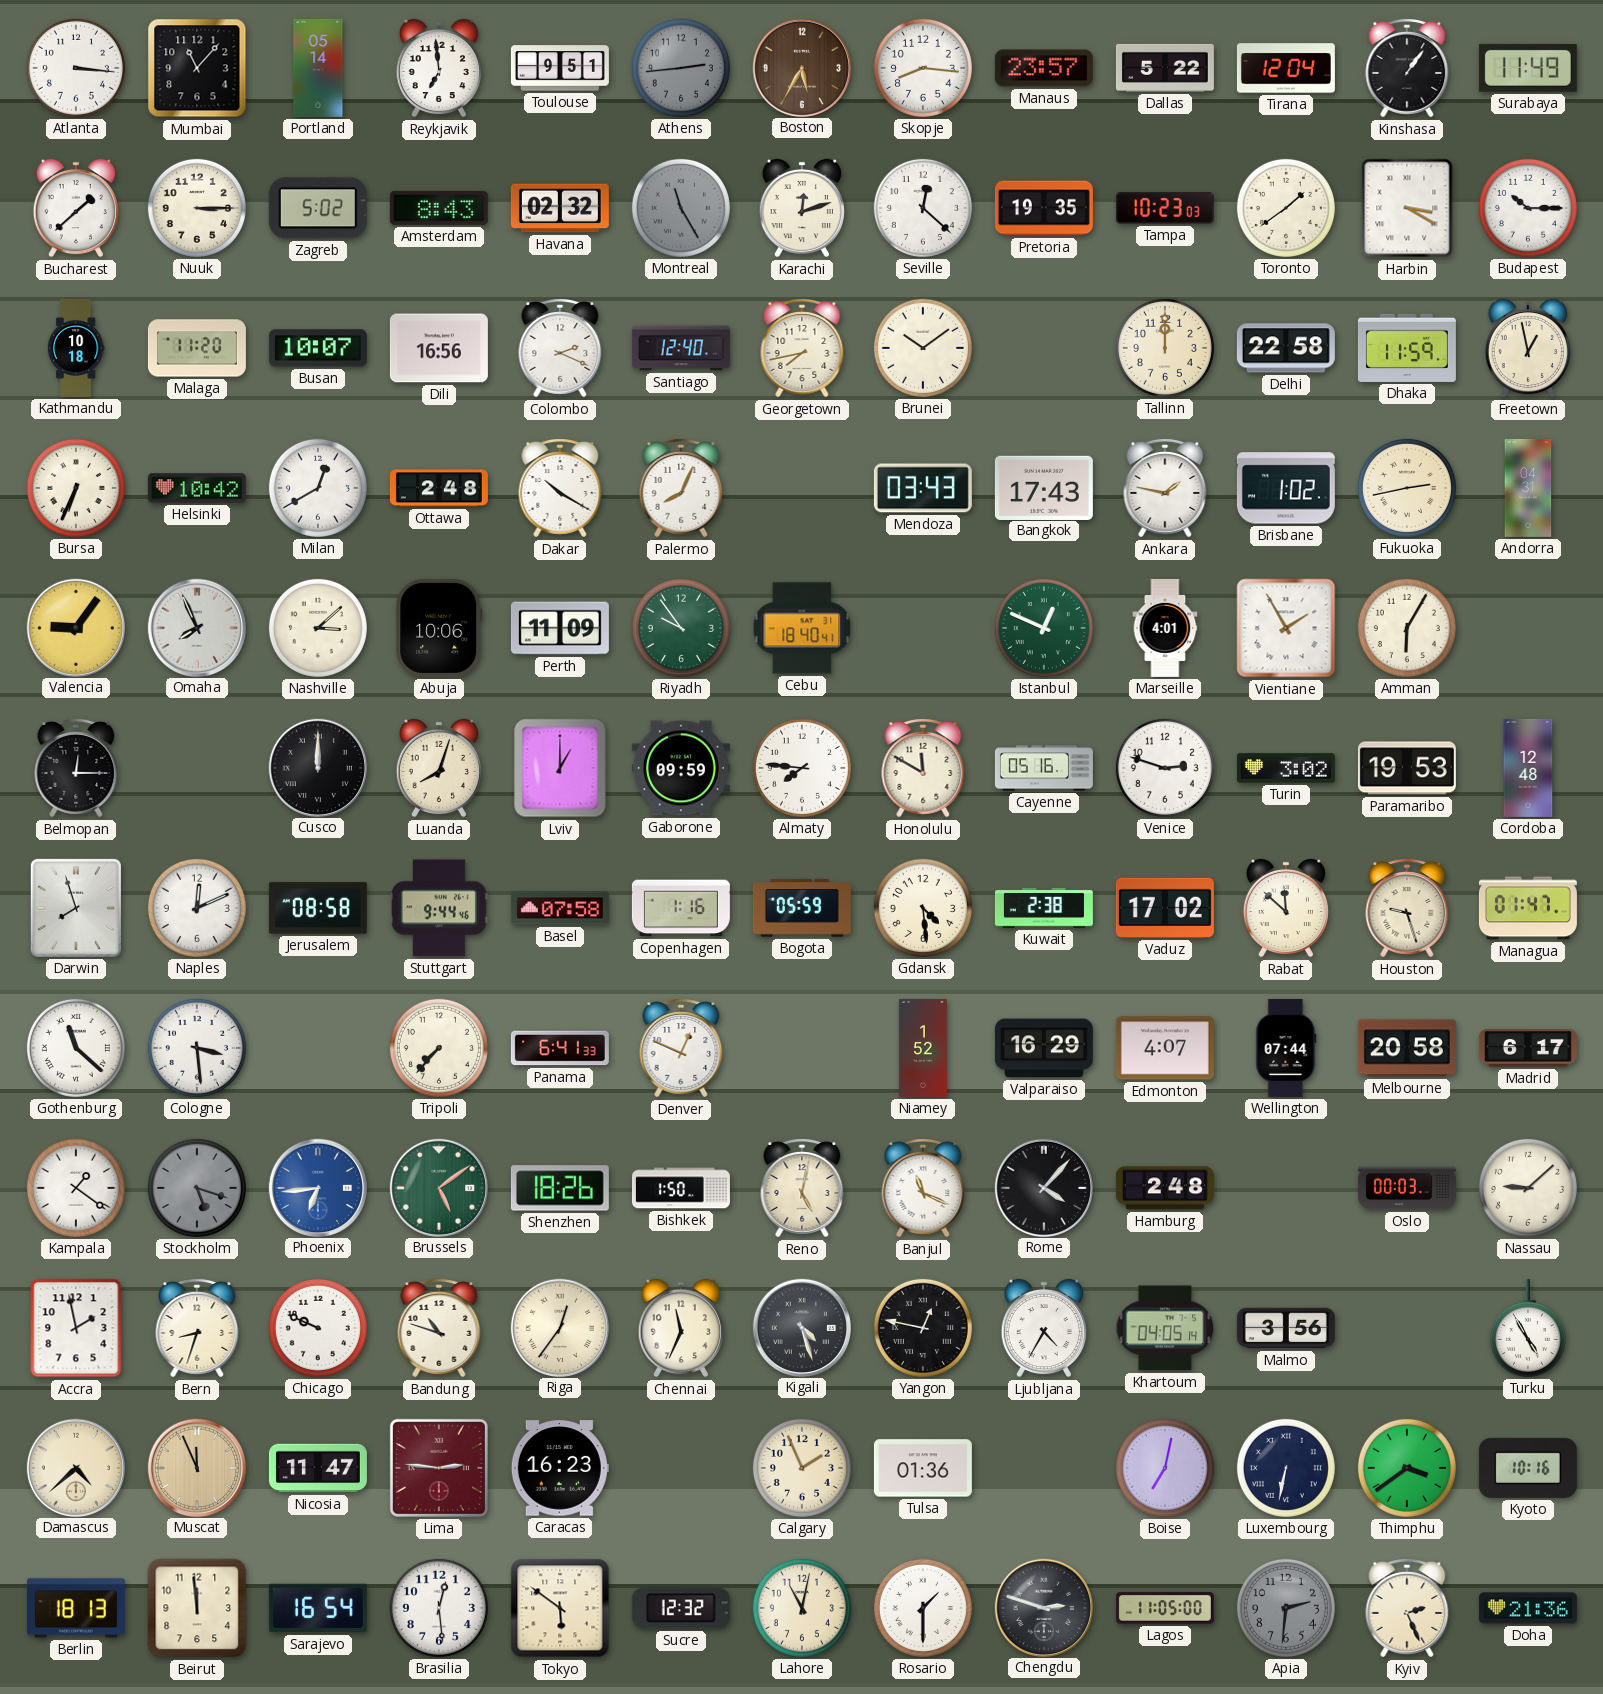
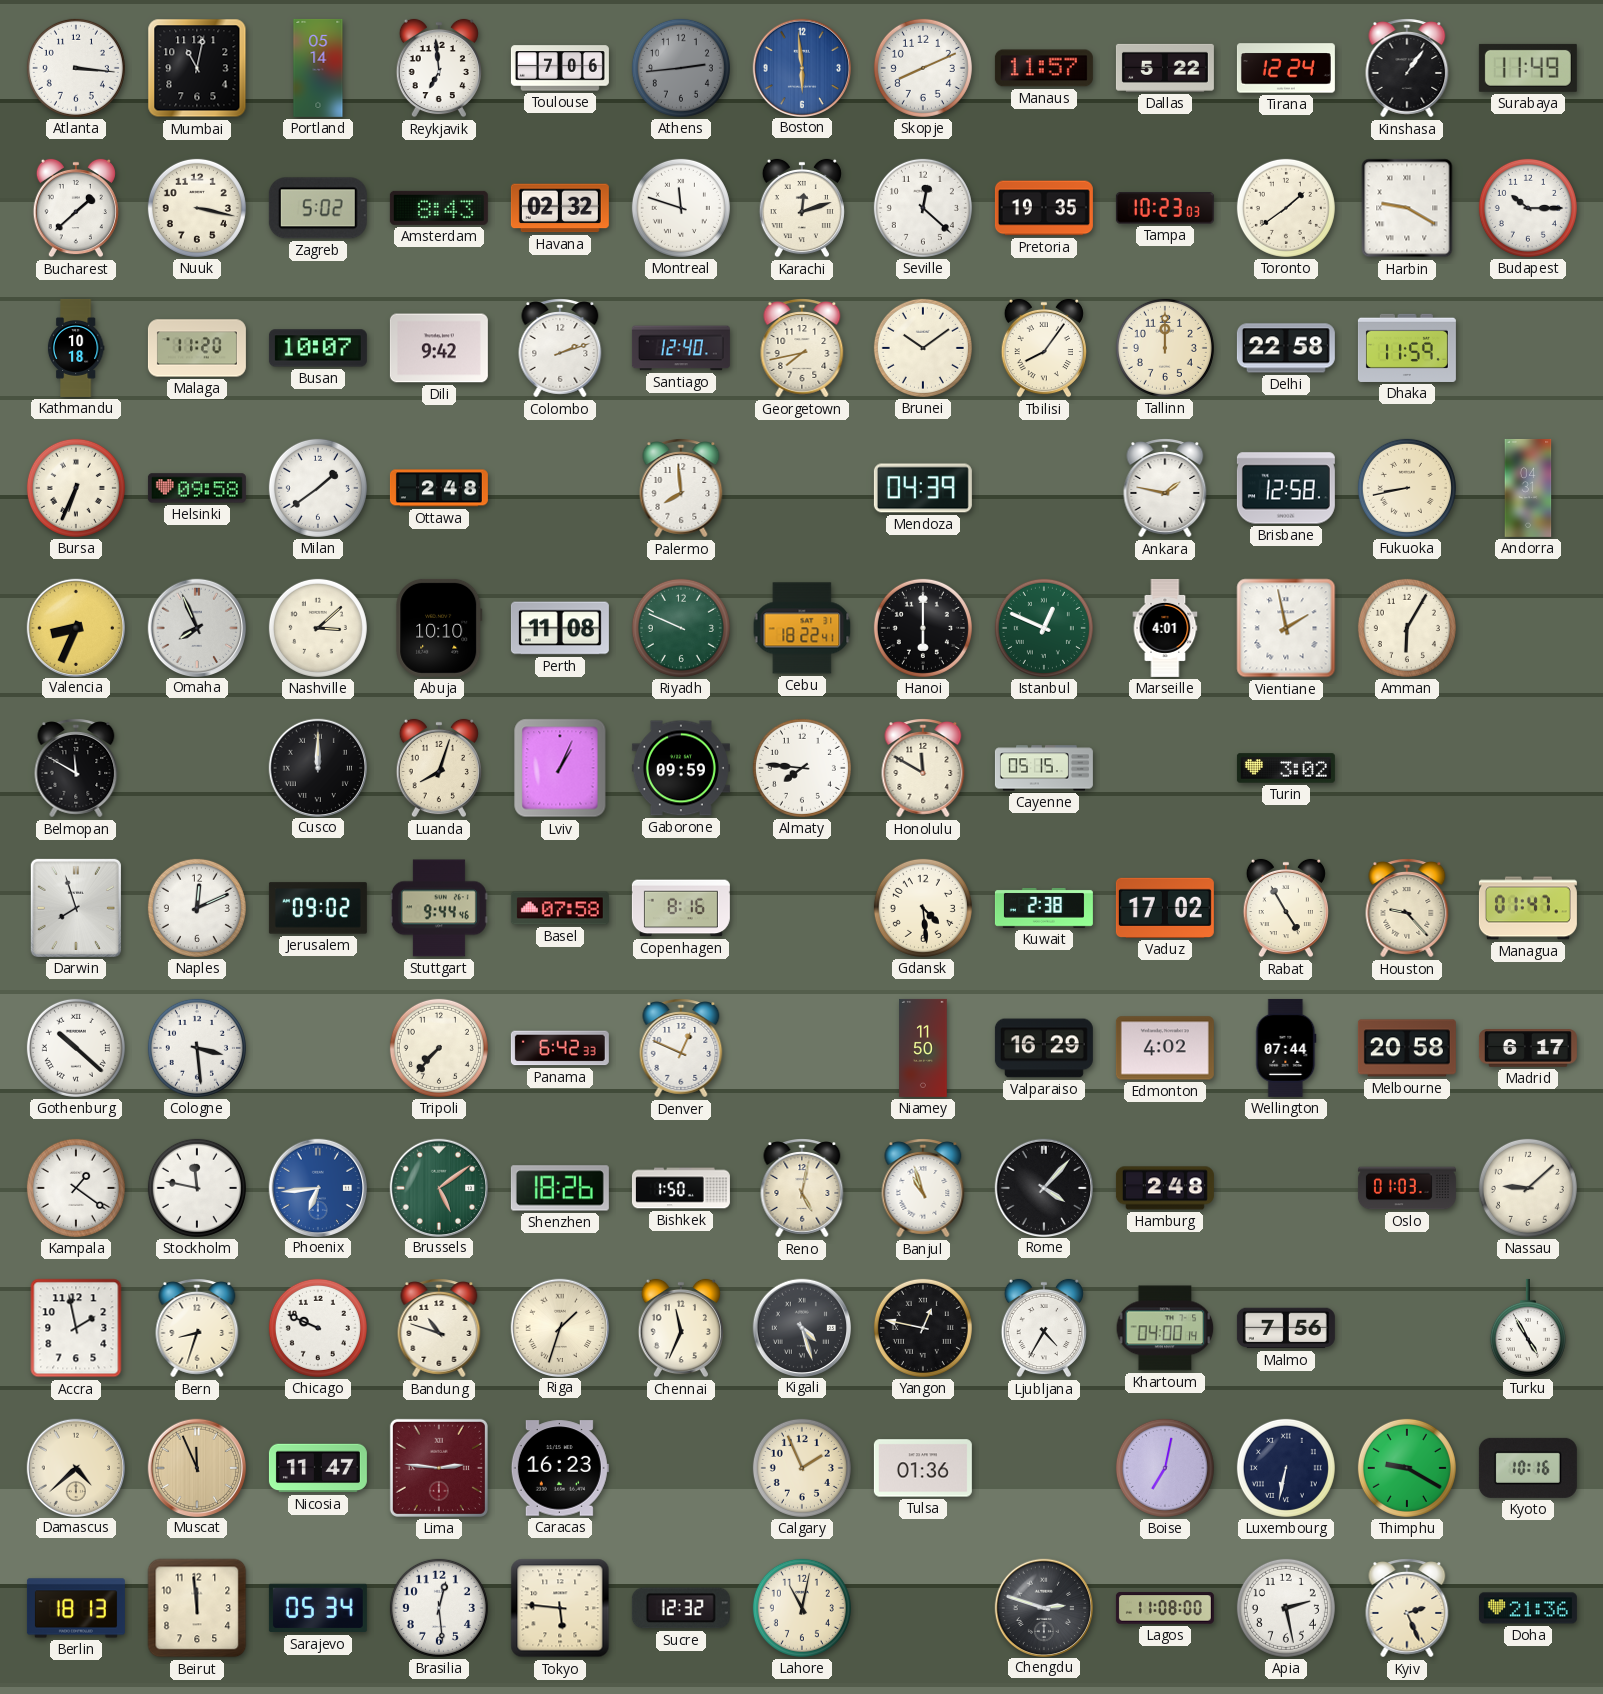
Mumbai: 11:07 -> 11:02 (197, 68)
Toulouse: 9:51 -> 7:06 (560, 68)
Boston: 5:35 -> 5:59 (801, 67)
Boston dial: brown -> blue (801, 67)
Skopje: 8:16 -> 8:11 (923, 68)
Manaus: 23:57 -> 11:57 (1044, 68)
Tirana: 12:04 -> 12:24 (1286, 68)
Nuuk: 3:15 -> 3:17 (197, 208)
Montreal: 11:25 -> 11:48 (681, 208)
Montreal dial: grey -> white (681, 208)
Harbin: 3:20 -> 9:20 (1407, 208)
Dili: 16:56 -> 9:42 (439, 348)
Colombo: 2:19 -> 2:12 (560, 348)
Tbilisi: none -> 8:06 (1044, 348)
Freetown: 12:58 -> none (1528, 348)
Helsinki: 10:42 -> 09:58 (197, 488)
Milan: 12:40 -> 1:39 (318, 488)
Dakar: 10:20 -> none (560, 488)
Palermo: 8:04 -> 7:59 (681, 488)
Mendoza: 03:43 -> 04:39 (923, 488)
Bangkok: 17:43 -> none (1044, 487)
Brisbane: 1:02 -> 12:58 (1286, 488)
Fukuoka: 2:43 -> 8:43 (1407, 488)
Valencia: 9:06 -> 8:34 (75, 627)
Abuja: 10:06 -> 10:10 (439, 628)
Perth: 11:09 -> 11:08 (560, 628)
Riyadh: 9:54 -> 9:49 (681, 628)
Cebu: 18:40 -> 18:22 (802, 628)
Hanoi: none -> 6:00 (923, 628)
Vientiane: 1:55 -> 1:58 (1286, 628)
Belmopan: 12:15 -> 11:50 (76, 768)
Lviv: 1:00 -> 1:04 (560, 768)
Cayenne: 05:16 -> 05:15 (1044, 768)
Venice: 2:48 -> none (1165, 768)
Paramaribo: 19:53 -> none (1407, 768)
Cordoba: 12:48 -> none (1528, 768)
Jerusalem: 08:58 -> 09:02 (318, 908)
Copenhagen: 1:16 -> 8:16 (681, 908)
Bogota: 05:59 -> none (802, 908)
Rabat: 11:52 -> 4:55 (1286, 908)
Houston: 9:27 -> 9:23 (1407, 908)
Gothenburg: 11:22 -> 10:22 (76, 1048)
Panama: 6:41 -> 6:42 (560, 1048)
Niamey: 1:52 -> 11:50 (923, 1048)
Edmonton: 4:07 -> 4:02 (1165, 1048)
Stockholm: 5:18 -> 11:47 (197, 1188)
Stockholm dial: grey -> white (197, 1188)
Banjul: 11:19 -> 10:57 (923, 1188)
Oslo: 00:03 -> 01:03 (1407, 1188)
Riga: 12:36 -> 1:33 (559, 1327)
Khartoum: 04:05 -> 04:00 (1165, 1328)
Malmo: 3:56 -> 7:56 (1286, 1328)
Thimphu: 3:39 -> 9:20 (1407, 1468)
Sarajevo: 16:54 -> 05:34 (318, 1608)
Tokyo: 5:51 -> 5:46 (560, 1608)
Rosario: 1:30 -> none (923, 1608)
Lagos: 11:05 -> 11:08 (1165, 1608)
Apia: 2:31 -> 2:28 (1286, 1608)
Apia dial: grey -> white (1286, 1608)
